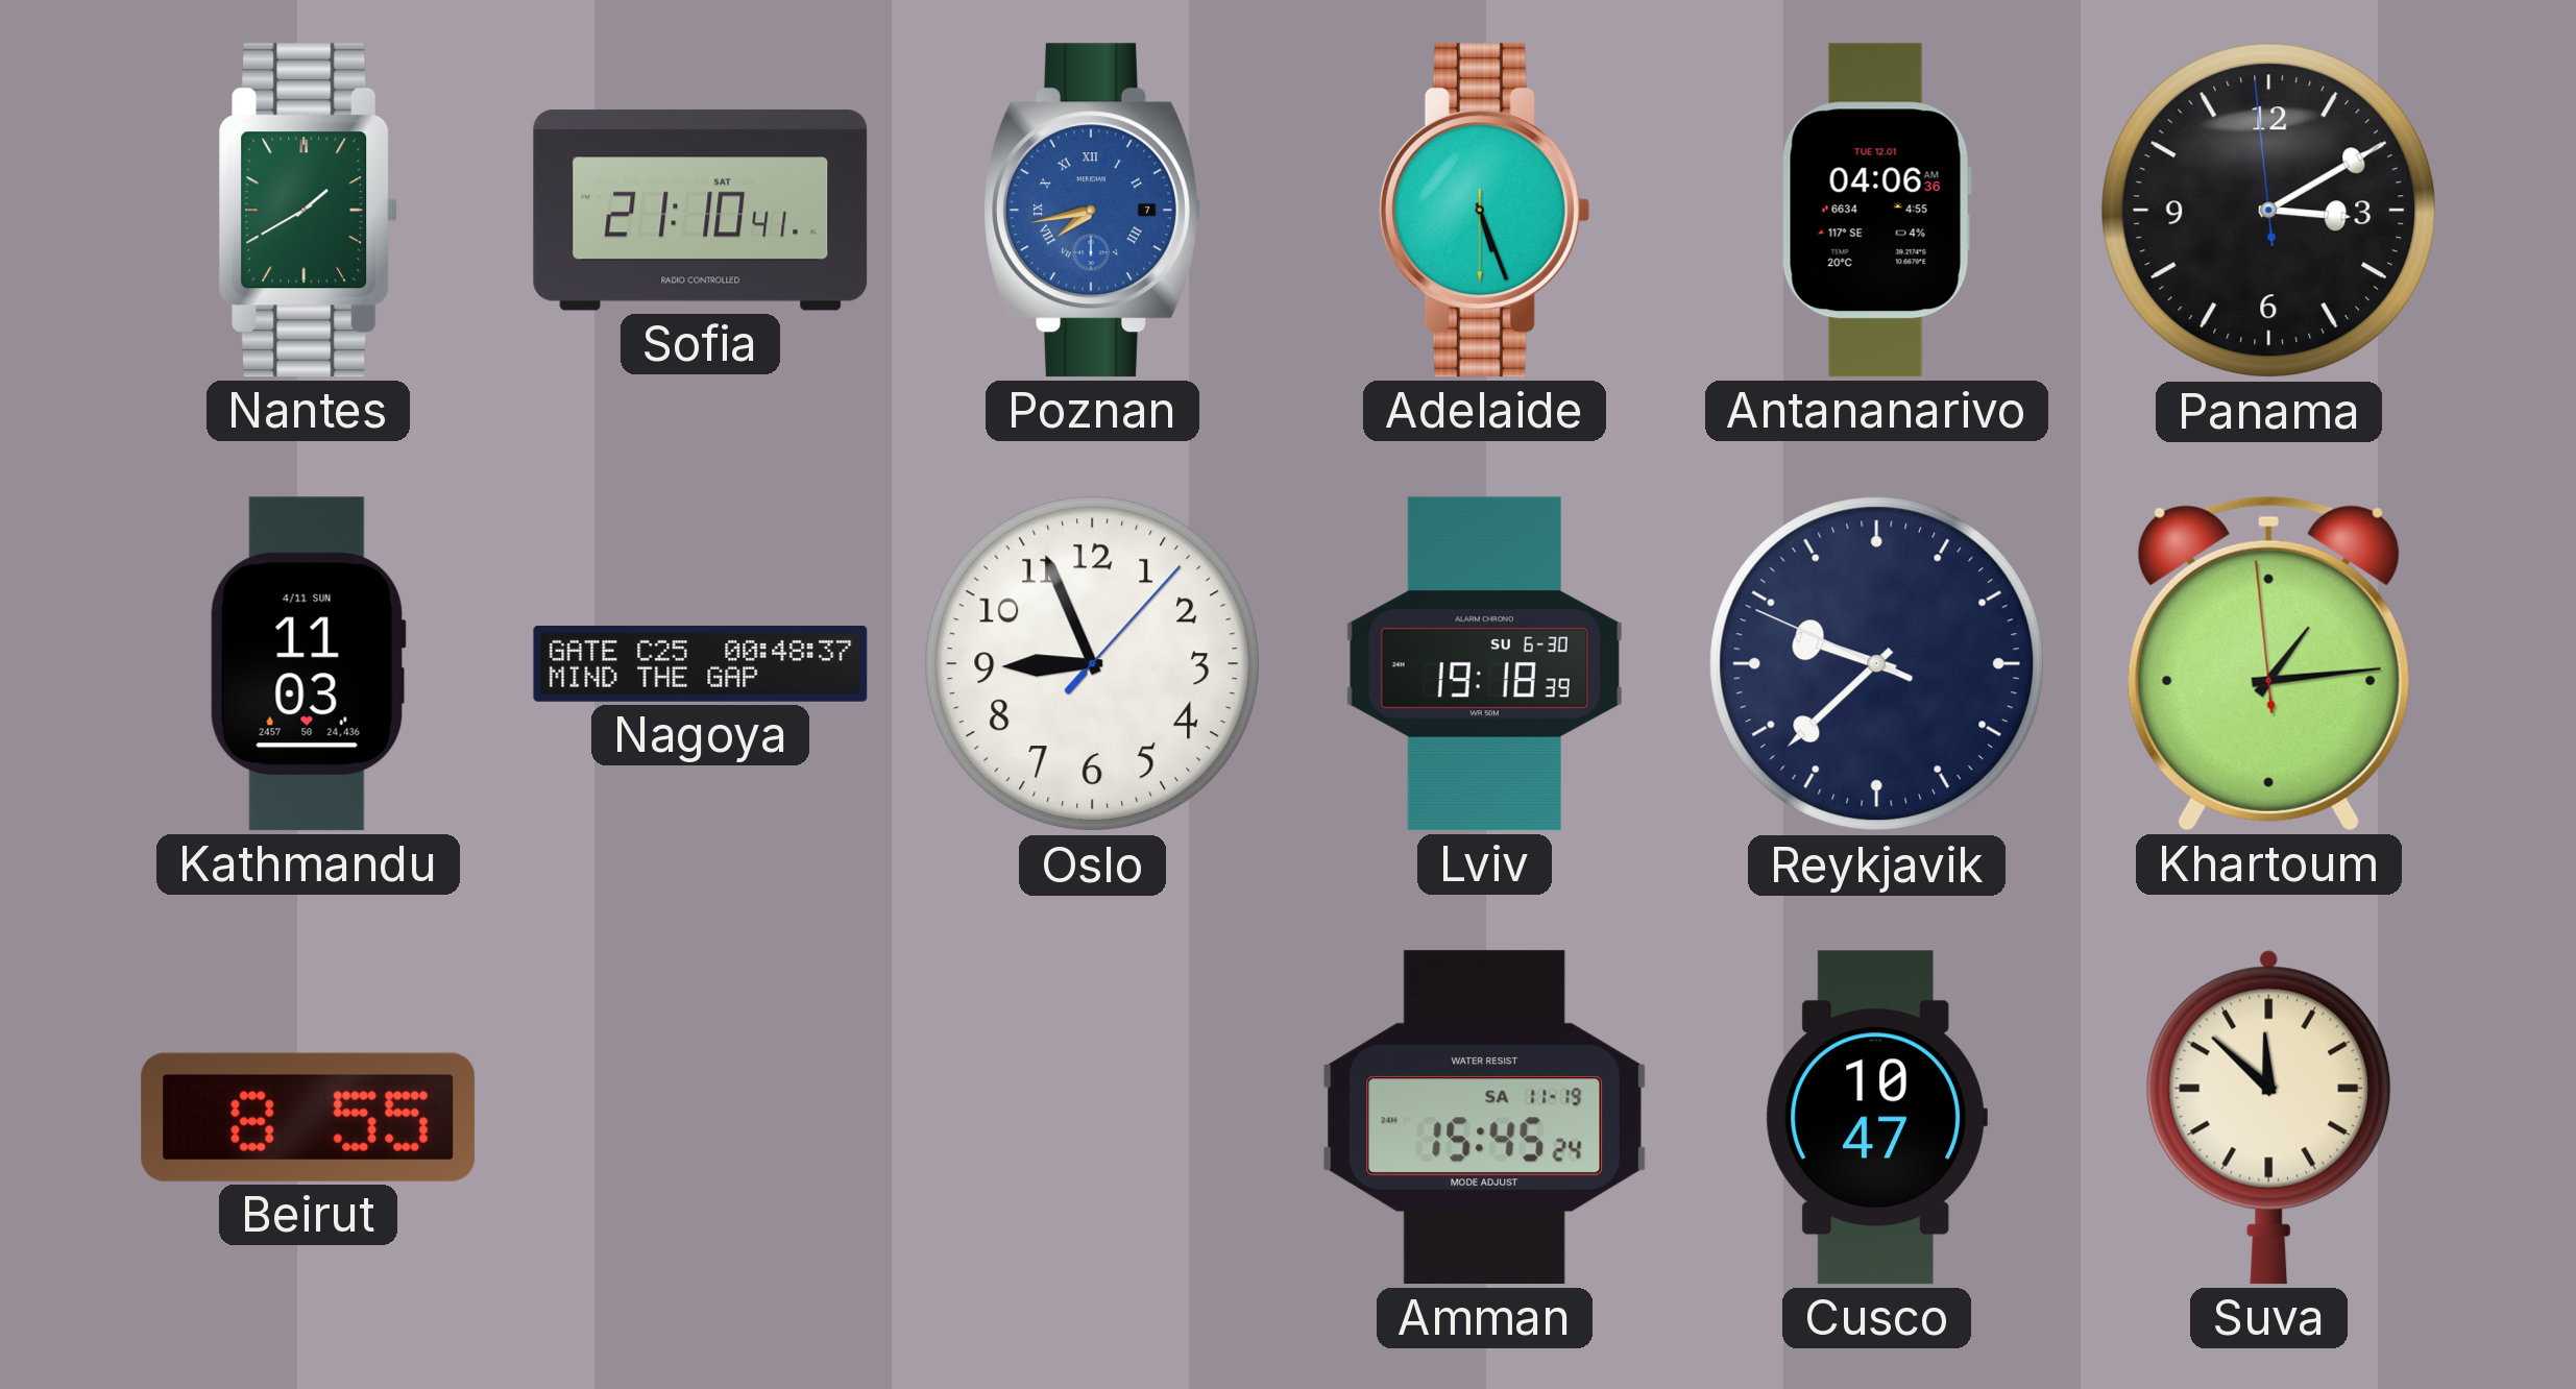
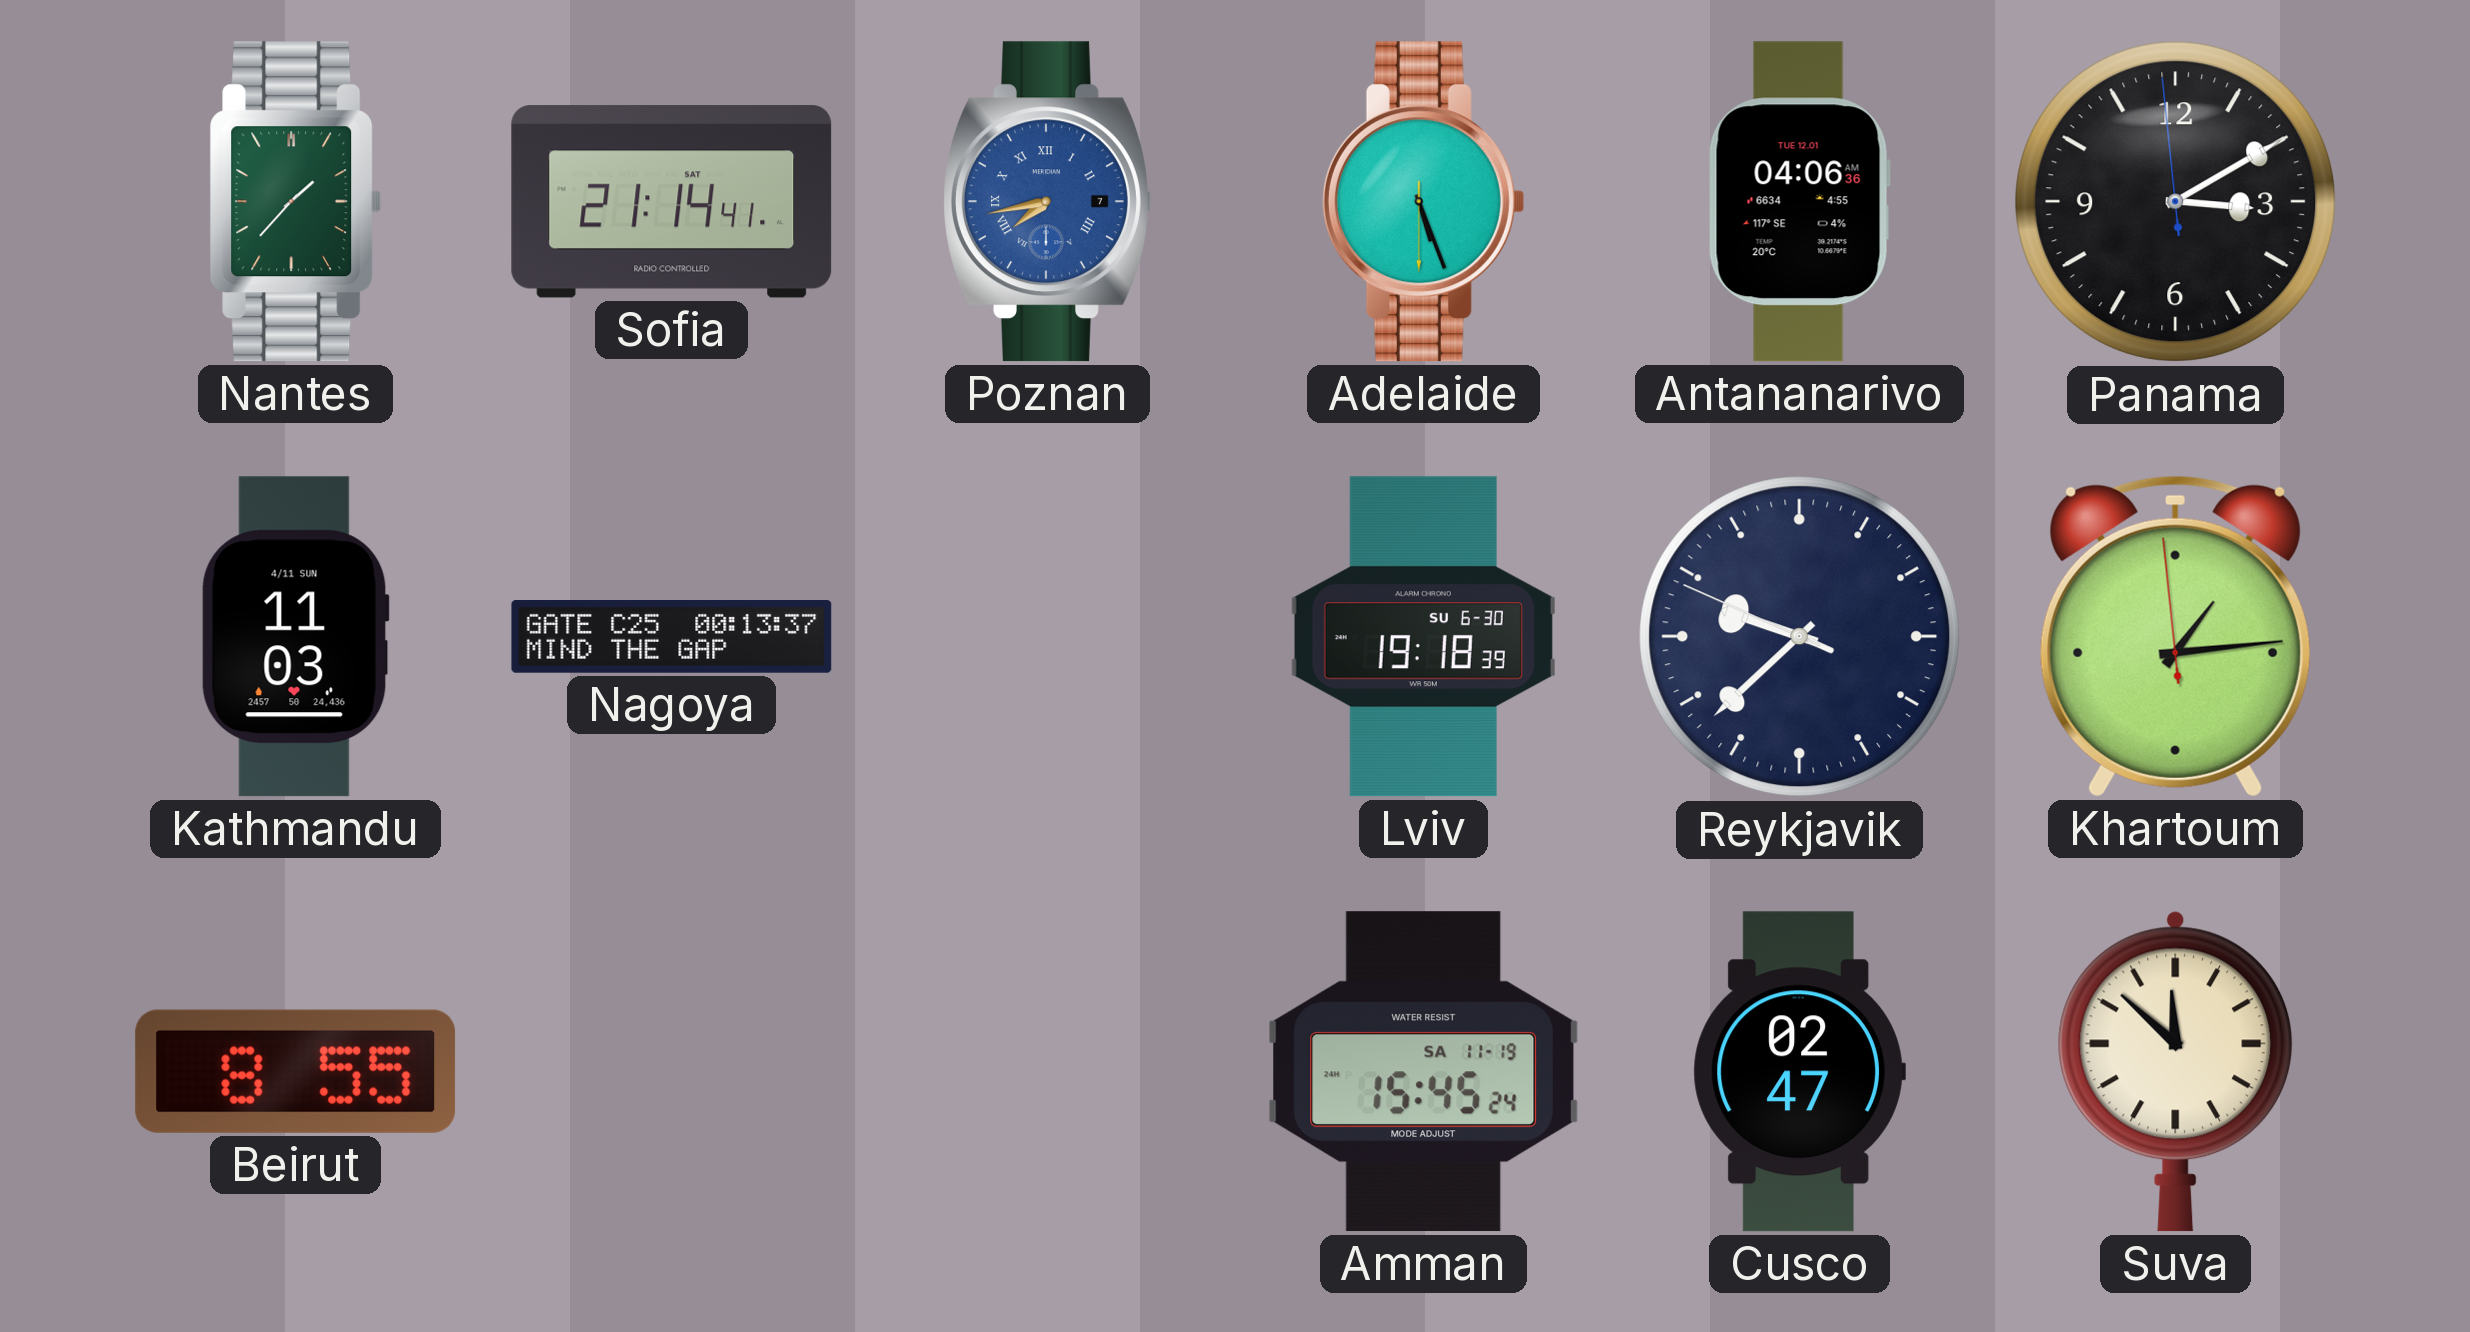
Nantes: 1:40 -> 1:37 (296, 202)
Sofia: 21:10 -> 21:14 (672, 202)
Nagoya: 00:48 -> 00:13 (672, 637)
Oslo: 8:56 -> none (1093, 664)
Cusco: 10:47 -> 02:47 (1799, 1072)
